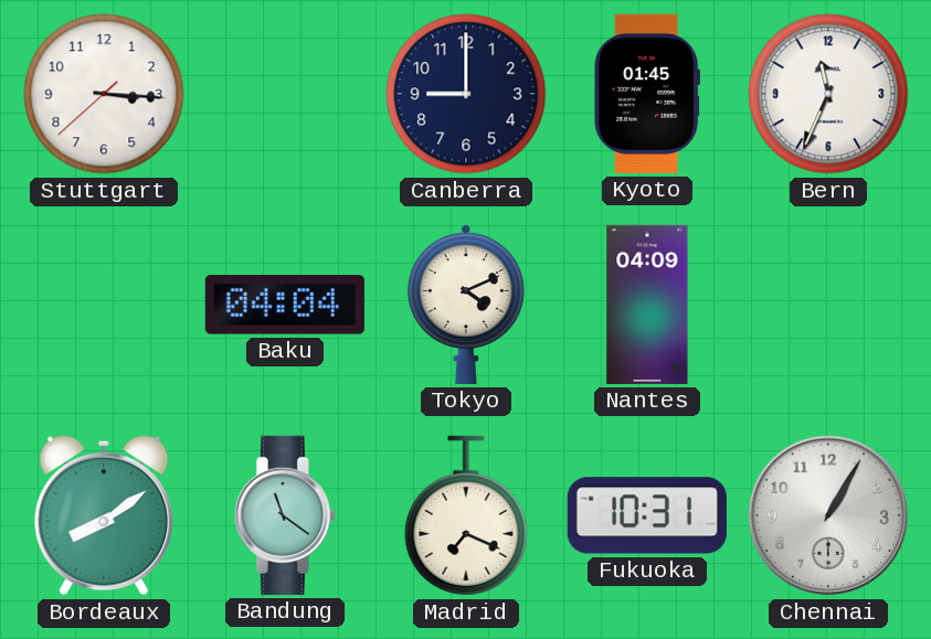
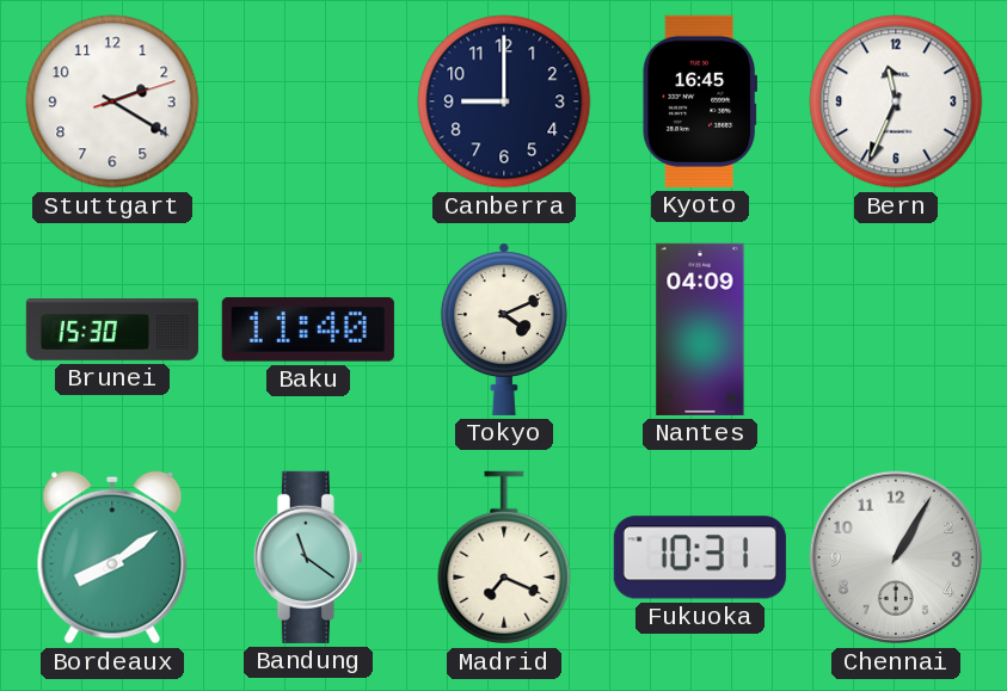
Stuttgart: 3:15 -> 2:20 (112, 101)
Kyoto: 01:45 -> 16:45 (699, 101)
Brunei: none -> 15:30 (112, 329)
Baku: 04:04 -> 11:40 (308, 329)
